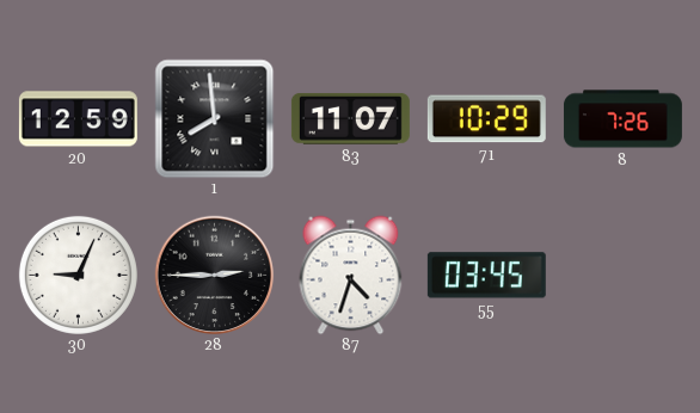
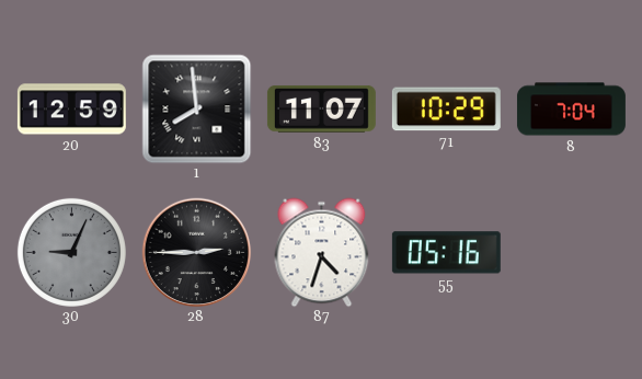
8: 7:26 -> 7:04 (571, 110)
30 dial: white -> grey (71, 252)
55: 03:45 -> 05:16 (446, 253)
